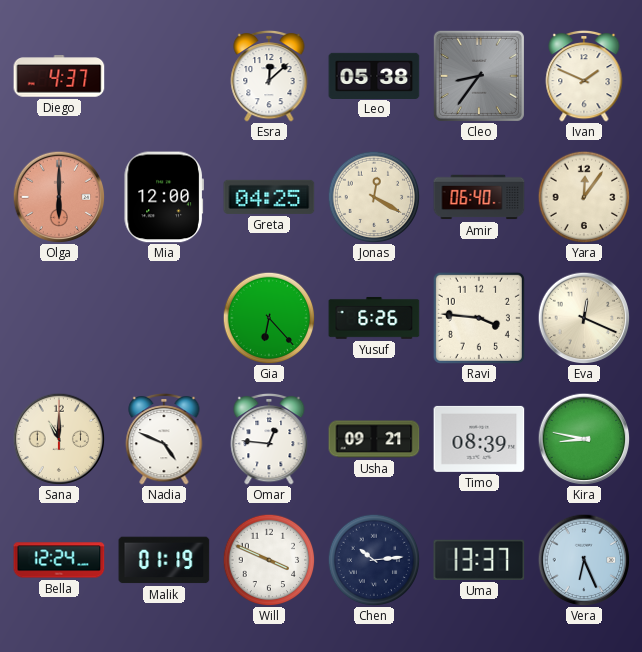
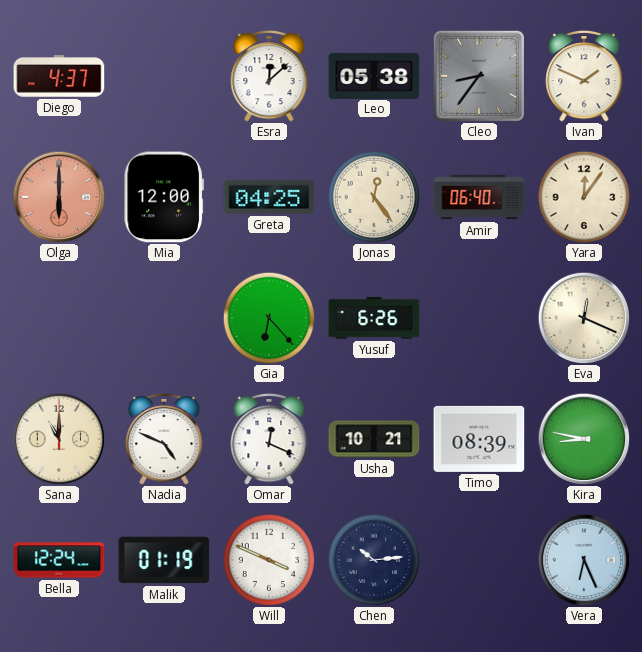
Jonas: 12:20 -> 12:24 (374, 197)
Ravi: 3:46 -> none (479, 318)
Omar: 12:46 -> 12:19 (269, 439)
Usha: 09:21 -> 10:21 (374, 439)
Uma: 13:37 -> none (479, 560)
